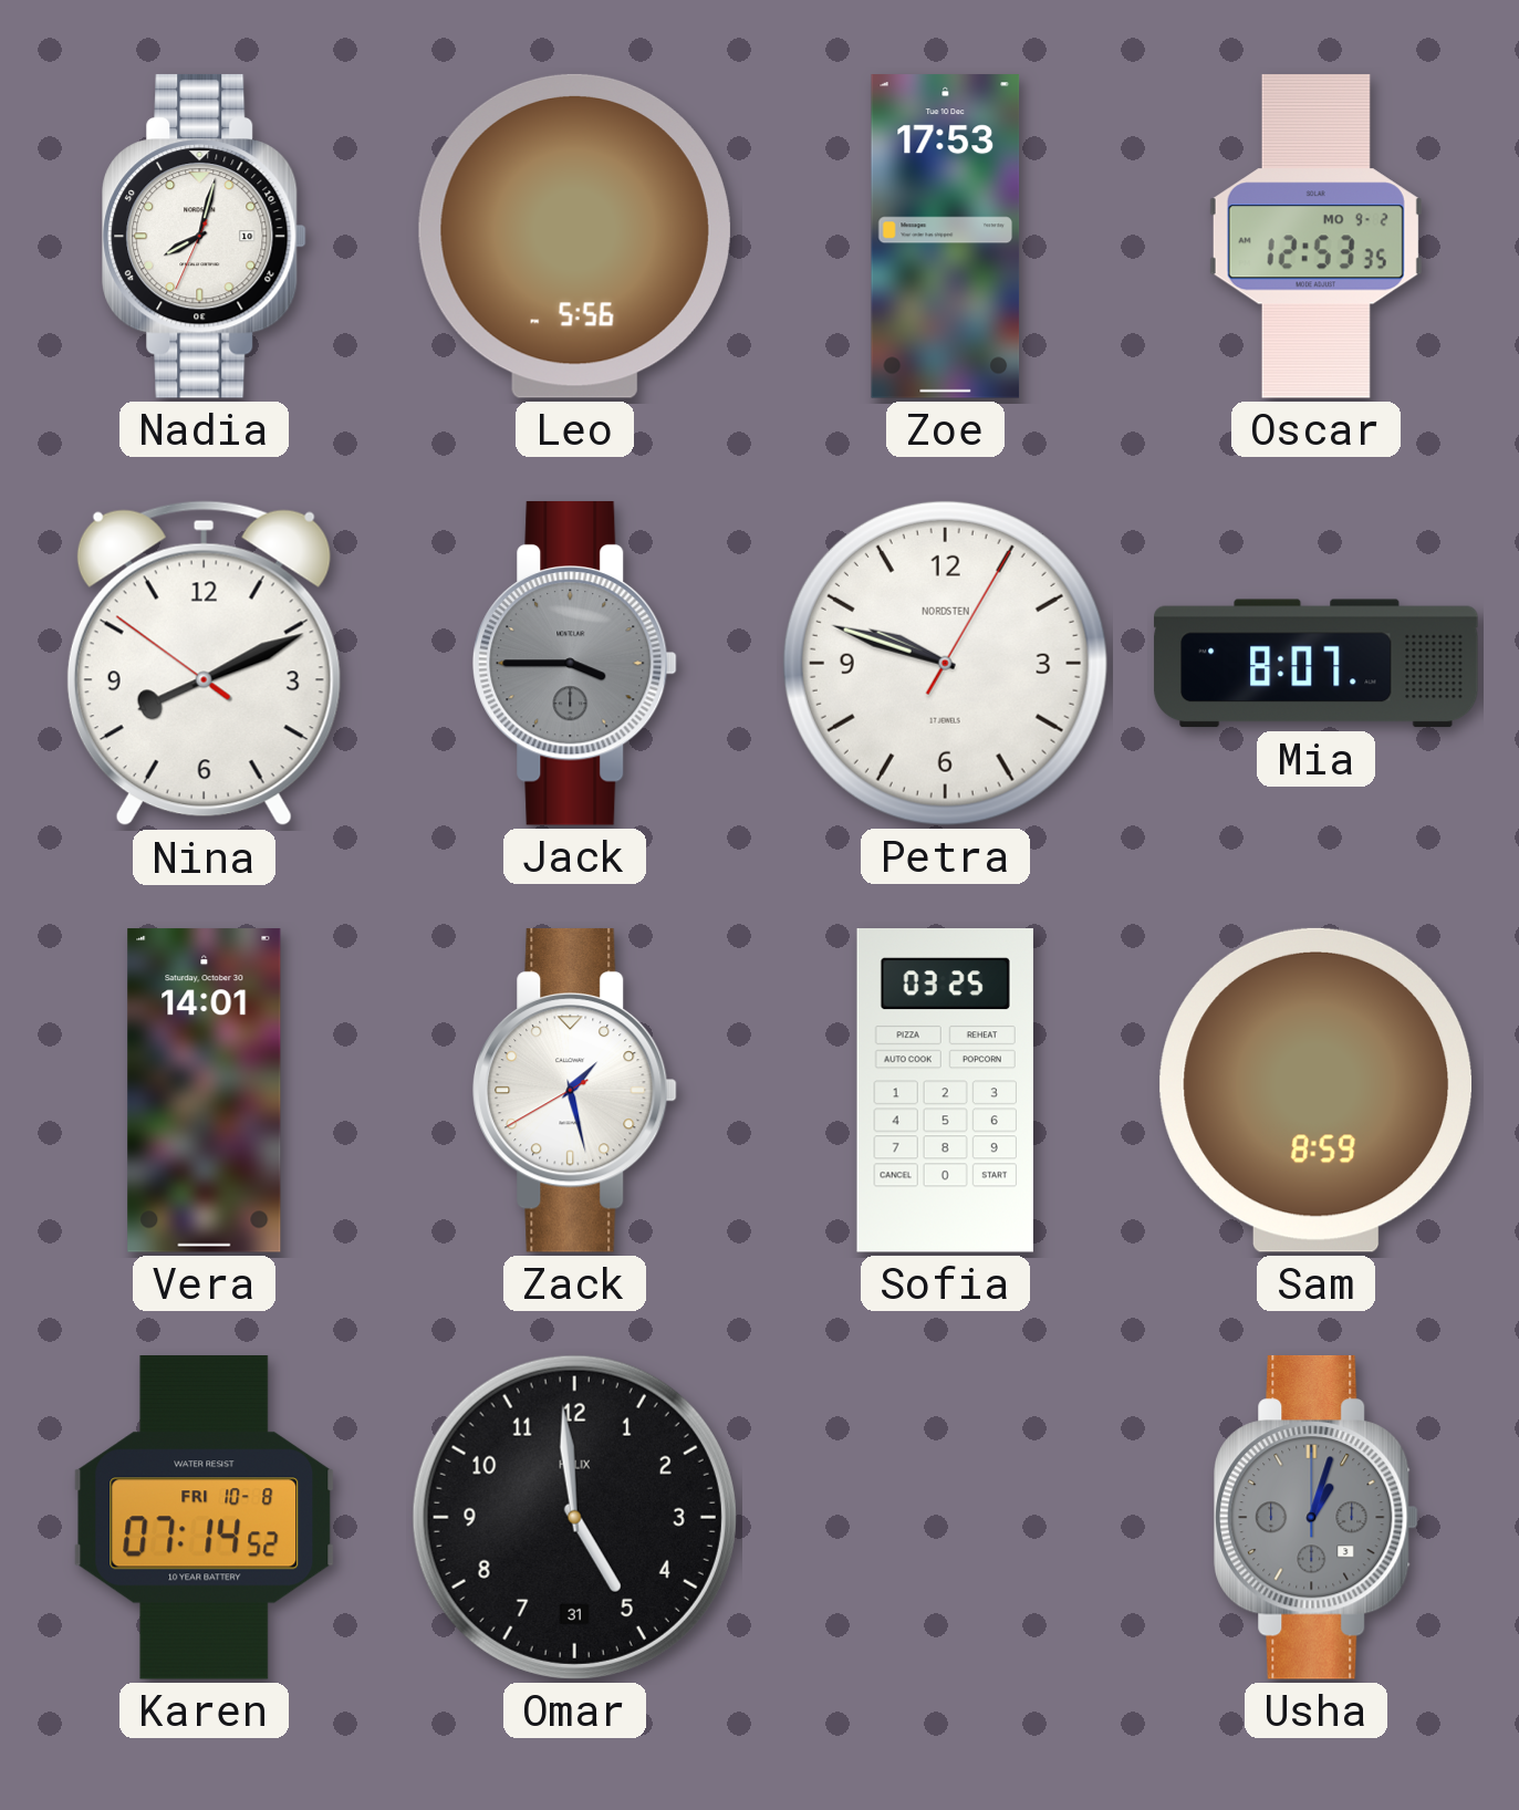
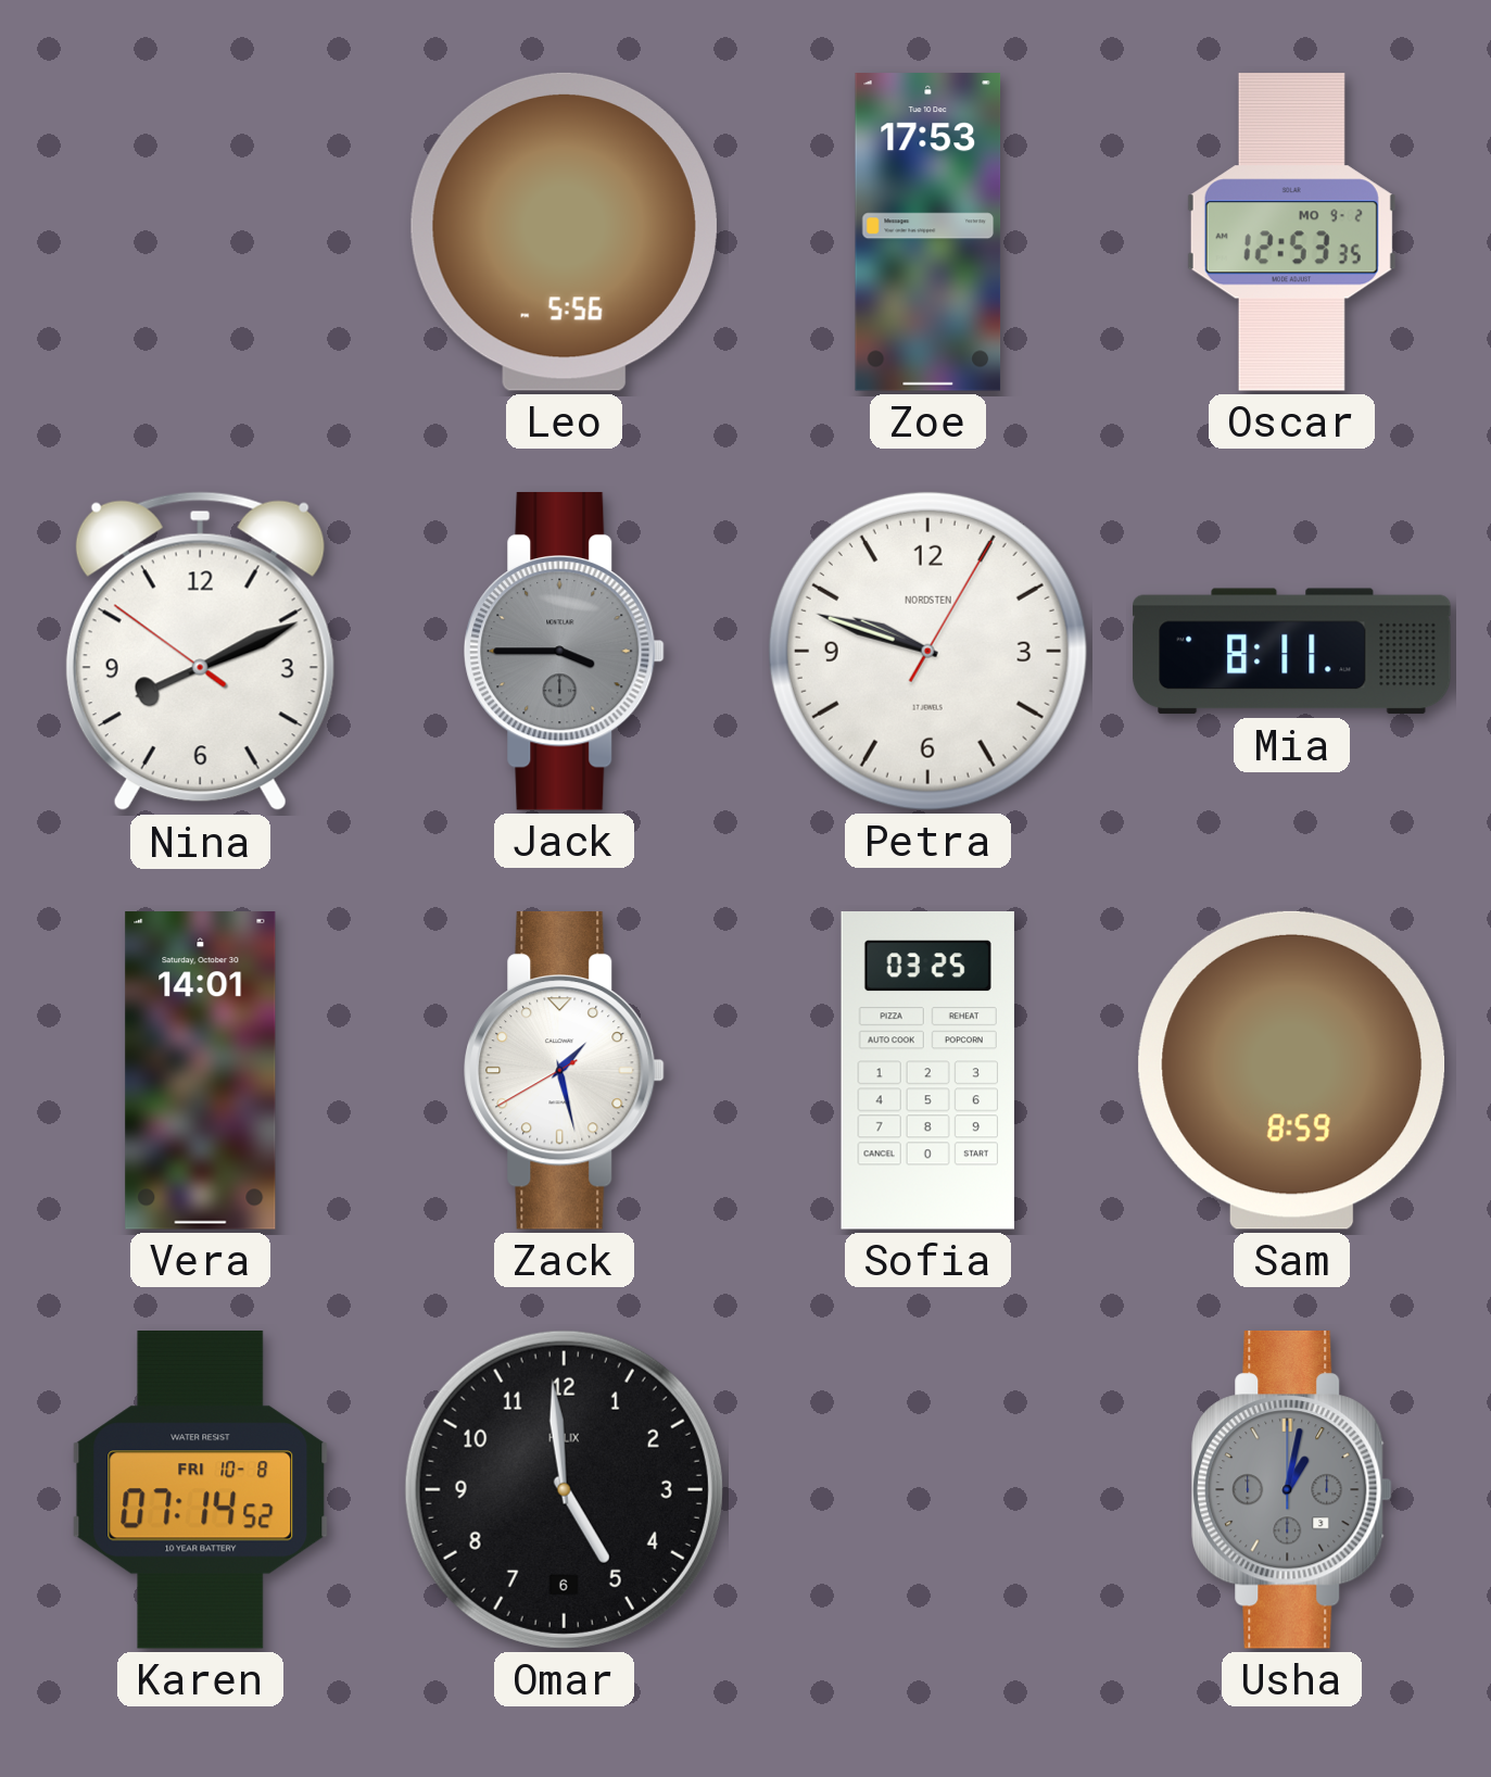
Nadia: 8:02 -> none (205, 236)
Mia: 8:07 -> 8:11 (1292, 652)
Omar date: 31 -> 6 (564, 1489)
Usha: 1:03 -> 1:02 (1292, 1489)
